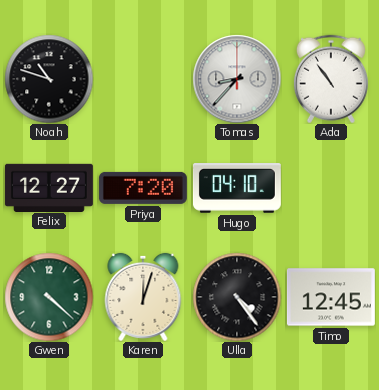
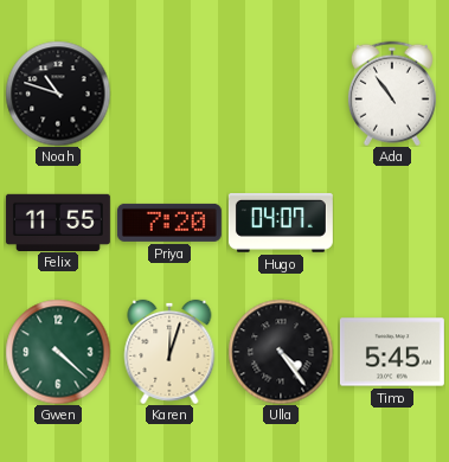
Tomas: 8:37 -> none (237, 79)
Felix: 12:27 -> 11:55 (58, 222)
Hugo: 04:10 -> 04:07 (281, 224)
Timo: 12:45 -> 5:45 (392, 352)
